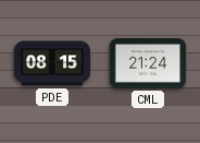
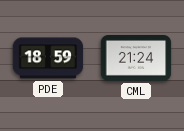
PDE: 08:15 -> 18:59 (48, 58)
